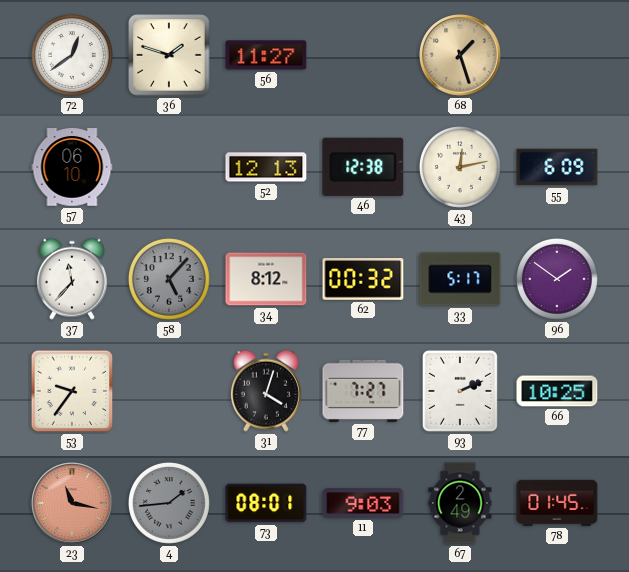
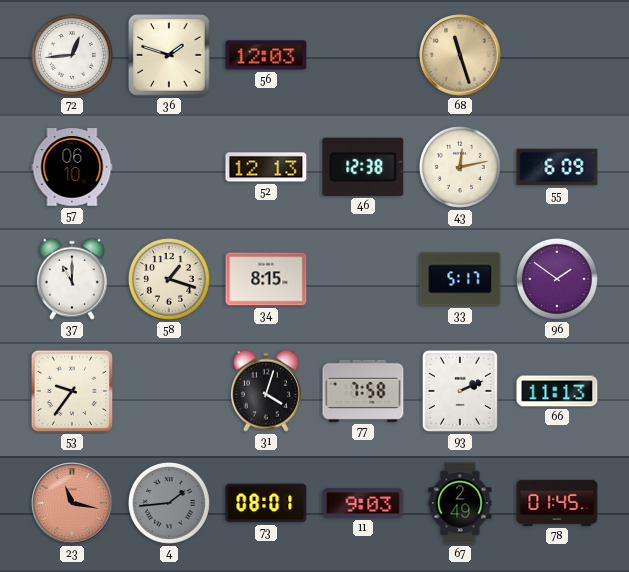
72: 12:39 -> 12:44 (72, 55)
56: 11:27 -> 12:03 (266, 55)
68: 1:27 -> 11:27 (460, 55)
37: 11:37 -> 11:00 (72, 279)
58: 5:07 -> 1:18 (169, 279)
58 dial: grey -> cream (169, 279)
34: 8:12 -> 8:15 (266, 279)
62: 00:32 -> none (363, 280)
77: 7:27 -> 7:58 (363, 391)
66: 10:25 -> 11:13 (557, 391)
